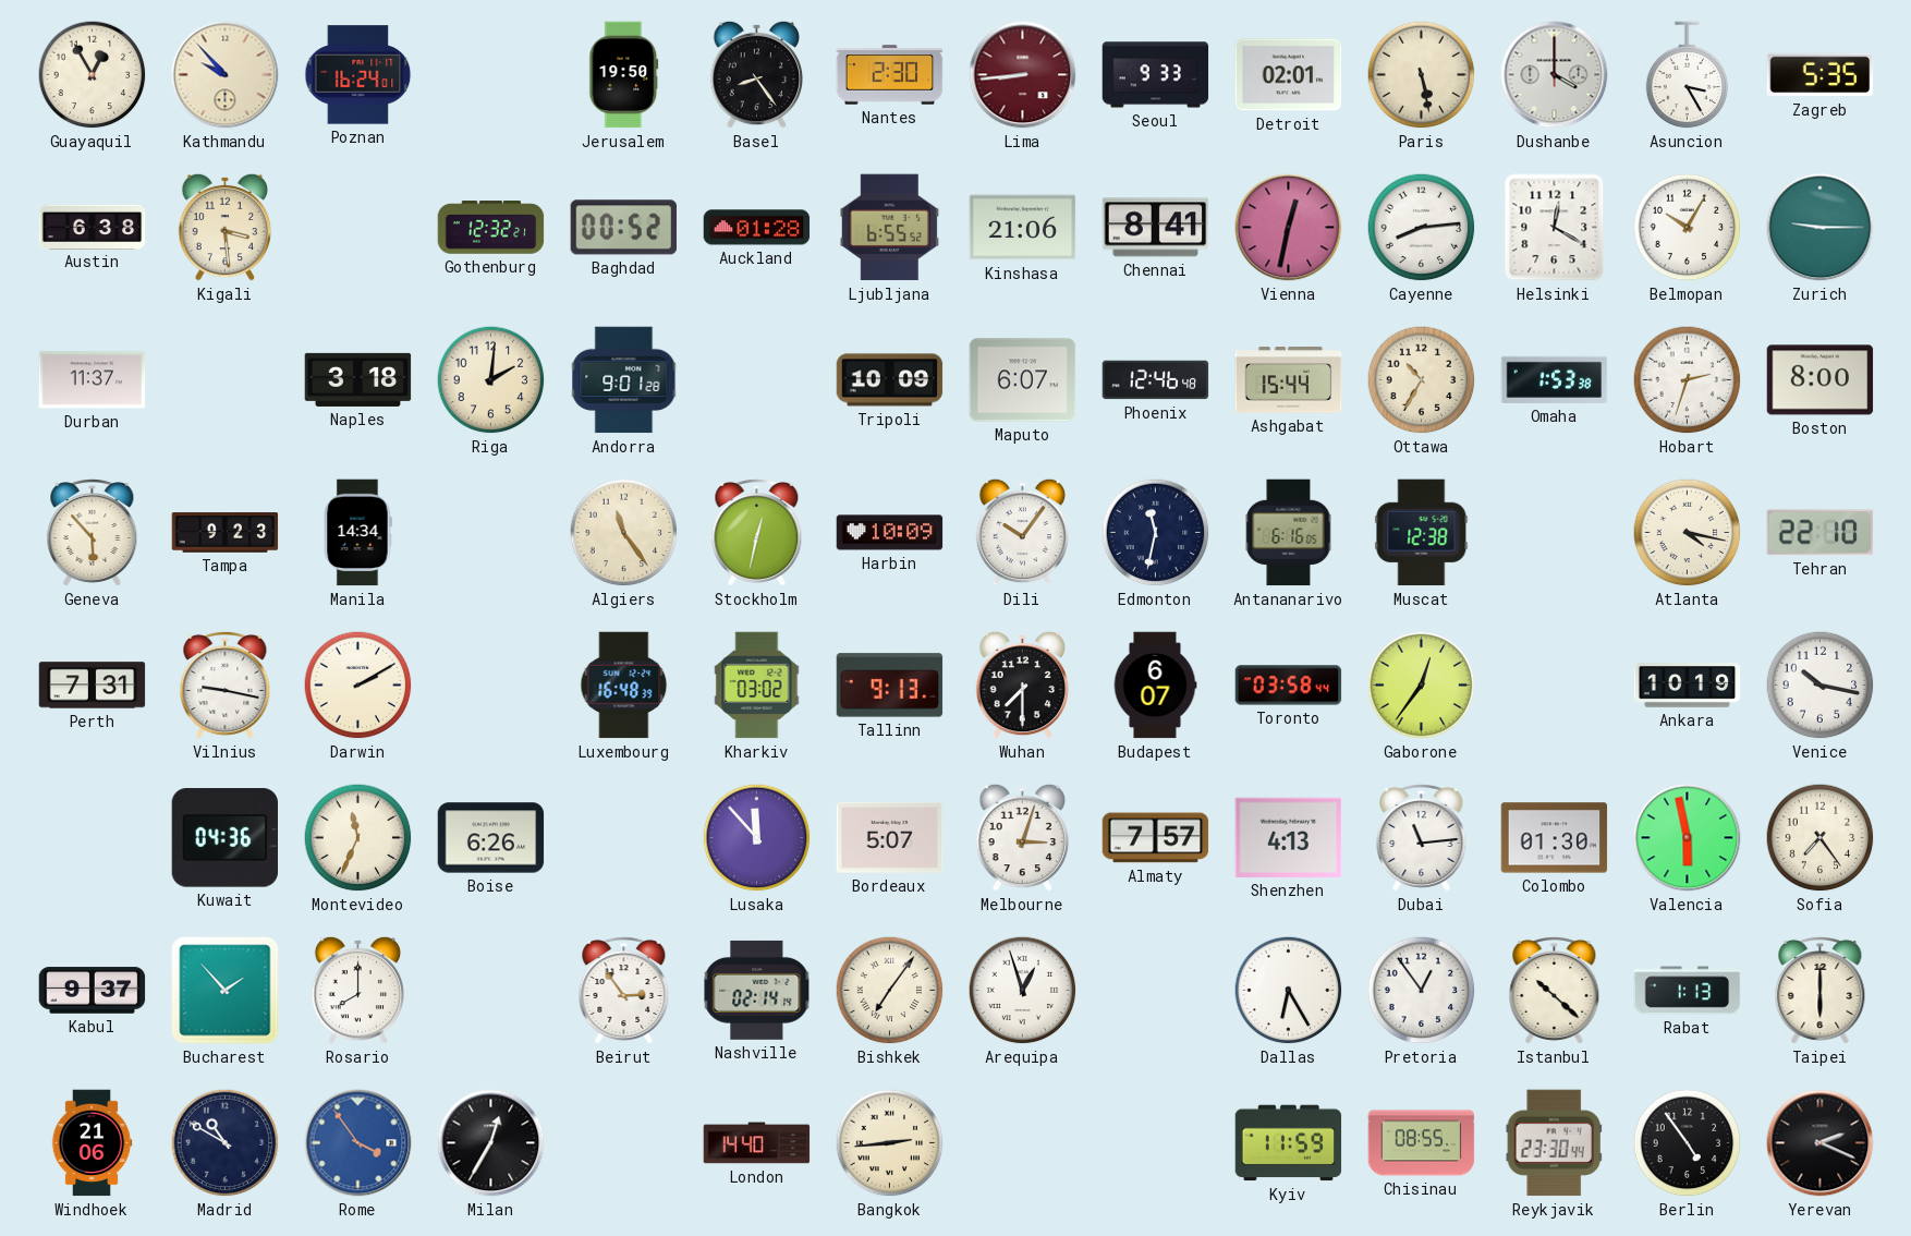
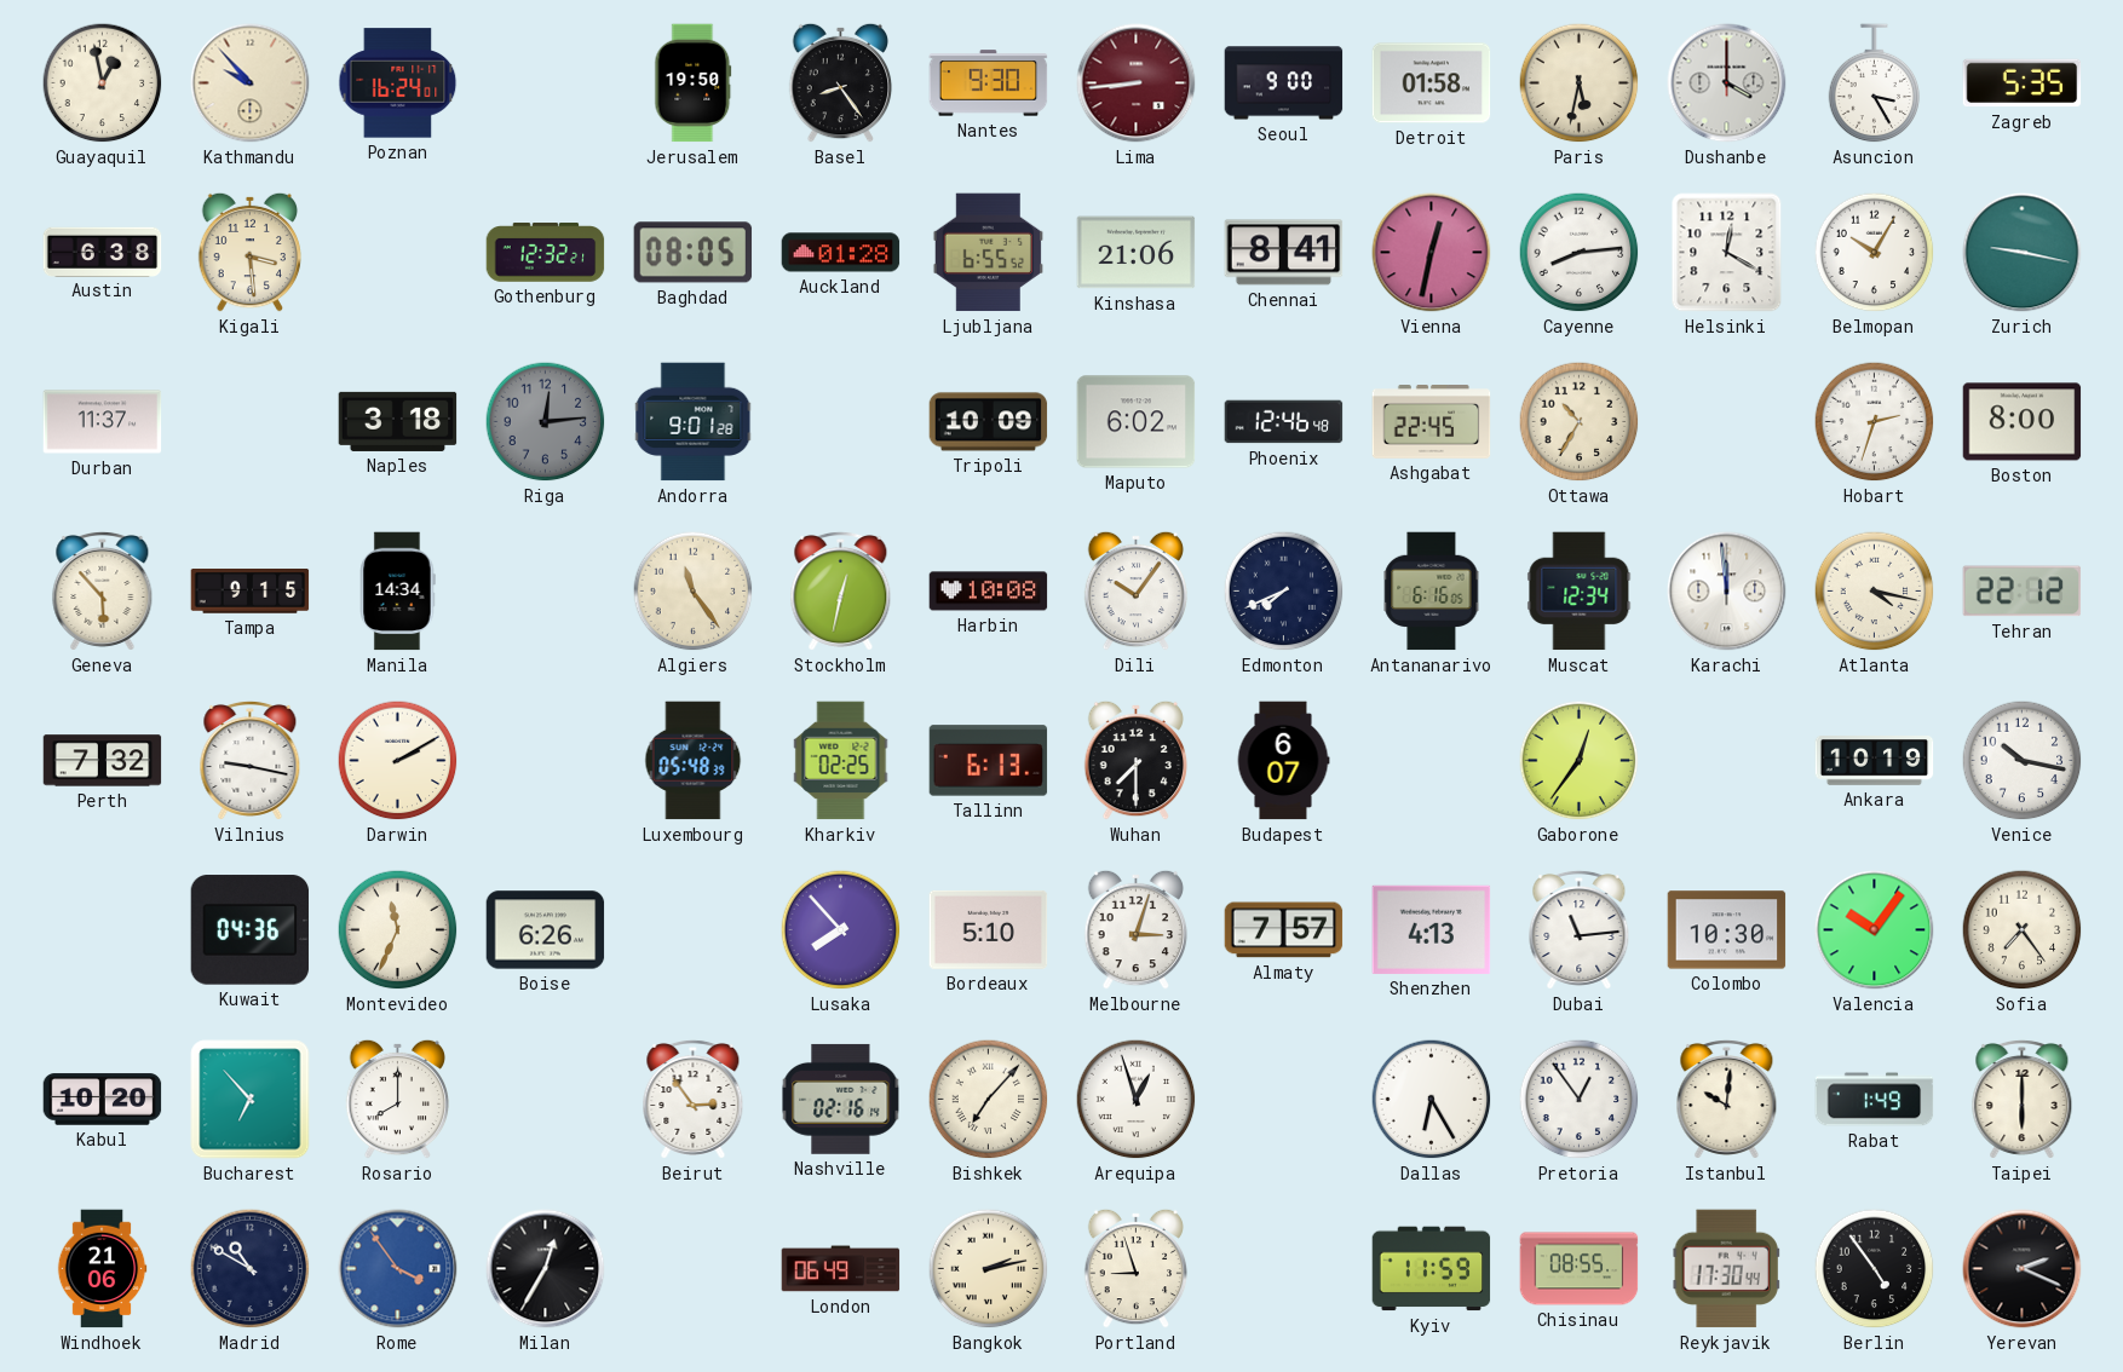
Guayaquil: 12:55 -> 12:58 (103, 83)
Nantes: 2:30 -> 9:30 (989, 83)
Seoul: 9:33 -> 9:00 (1284, 83)
Detroit: 02:01 -> 01:58 (1432, 83)
Paris: 5:28 -> 5:32 (1580, 83)
Baghdad: 00:52 -> 08:05 (694, 253)
Zurich: 9:15 -> 9:17 (2023, 253)
Riga: 2:01 -> 12:14 (546, 422)
Riga dial: cream -> grey (546, 422)
Maputo: 6:07 -> 6:02 (1137, 422)
Ashgabat: 15:44 -> 22:45 (1432, 422)
Omaha: 1:53 -> none (1555, 379)
Tampa: 9:23 -> 9:15 (251, 592)
Harbin: 10:09 -> 10:08 (989, 592)
Edmonton: 11:32 -> 7:41 (1284, 592)
Muscat: 12:38 -> 12:34 (1580, 592)
Karachi: none -> 11:59 (1727, 592)
Tehran: 22:10 -> 22:12 (2023, 592)
Perth: 7:31 -> 7:32 (103, 761)
Luxembourg: 16:48 -> 05:48 (694, 761)
Kharkiv: 03:02 -> 02:25 (841, 761)
Tallinn: 9:13 -> 6:13 (989, 761)
Toronto: 03:58 -> none (1289, 686)
Lusaka: 11:53 -> 7:53 (841, 930)
Bordeaux: 5:07 -> 5:10 (989, 929)
Colombo: 01:30 -> 10:30 (1727, 930)
Valencia: 5:58 -> 10:06 (1875, 930)
Kabul: 9:37 -> 10:20 (103, 1100)
Bucharest: 1:53 -> 6:53 (251, 1100)
Nashville: 02:14 -> 02:16 (841, 1099)
Bishkek: 7:06 -> 7:07 (989, 1100)
Istanbul: 10:22 -> 10:01 (1727, 1099)
Rabat: 1:13 -> 1:49 (1875, 1100)
London: 14:40 -> 06:49 (841, 1269)
Bangkok: 2:44 -> 2:13 (989, 1269)
Portland: none -> 8:57 (1137, 1268)
Reykjavik: 23:30 -> 17:30 (1726, 1269)
